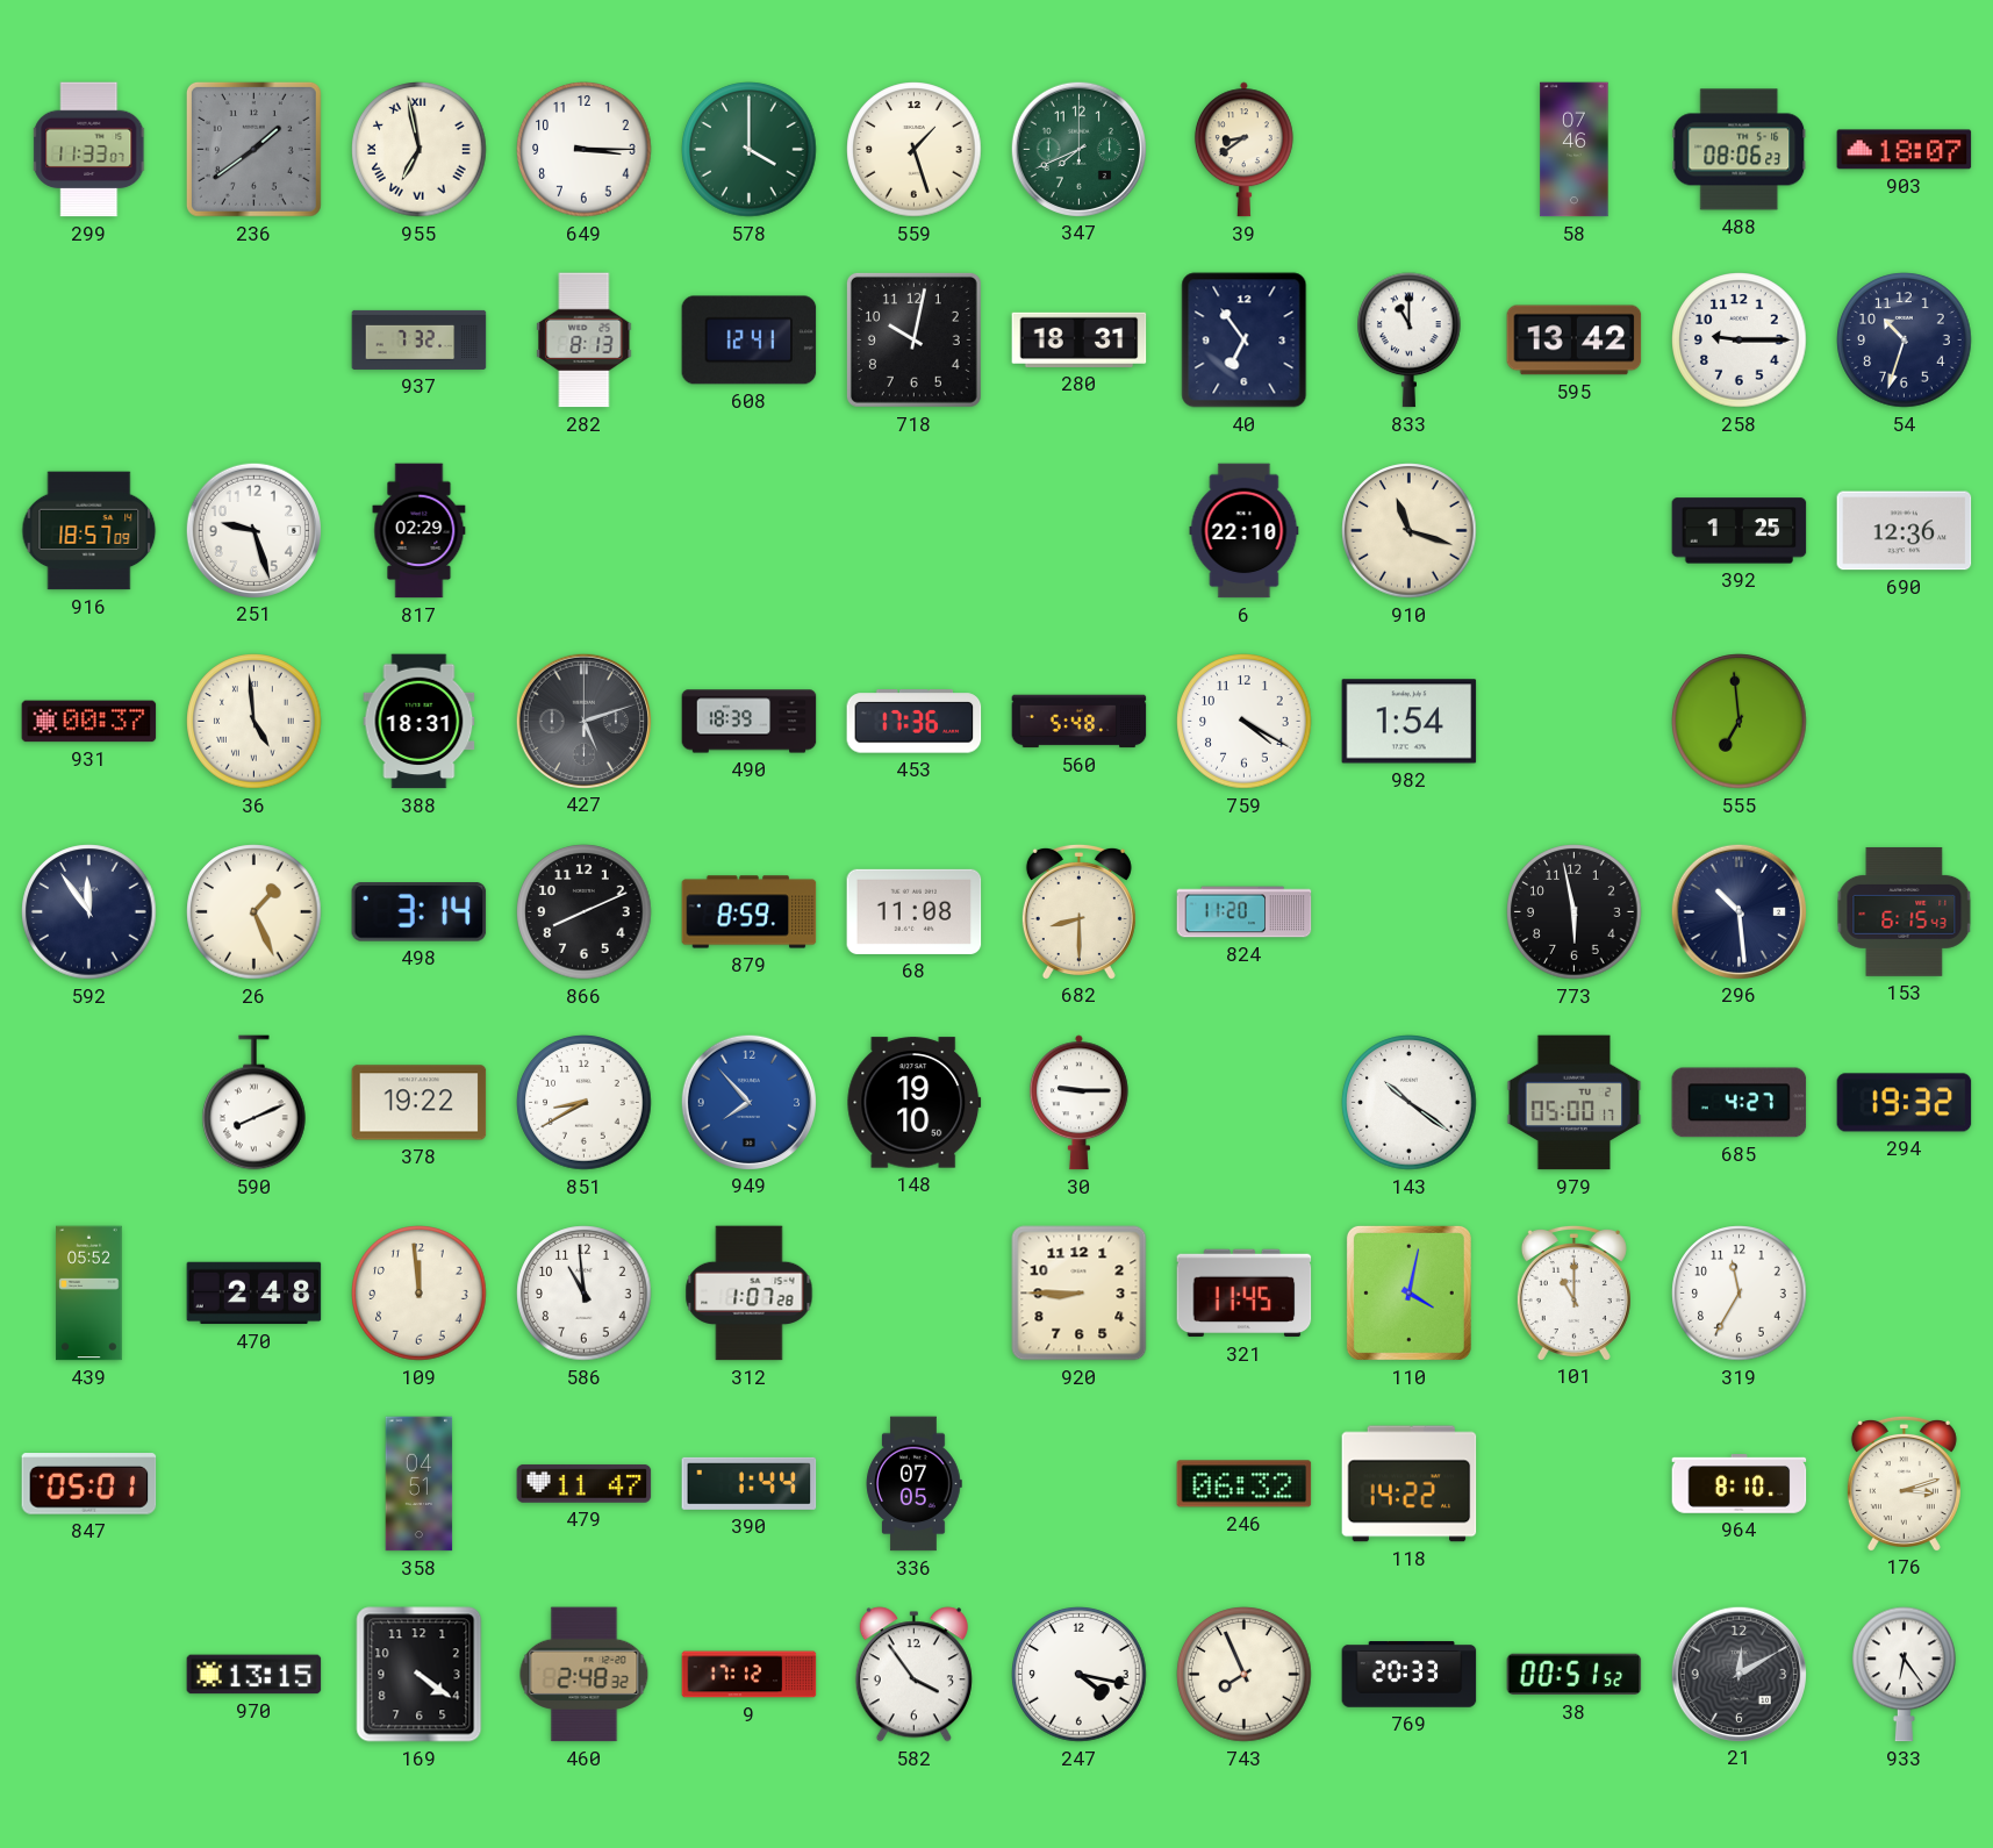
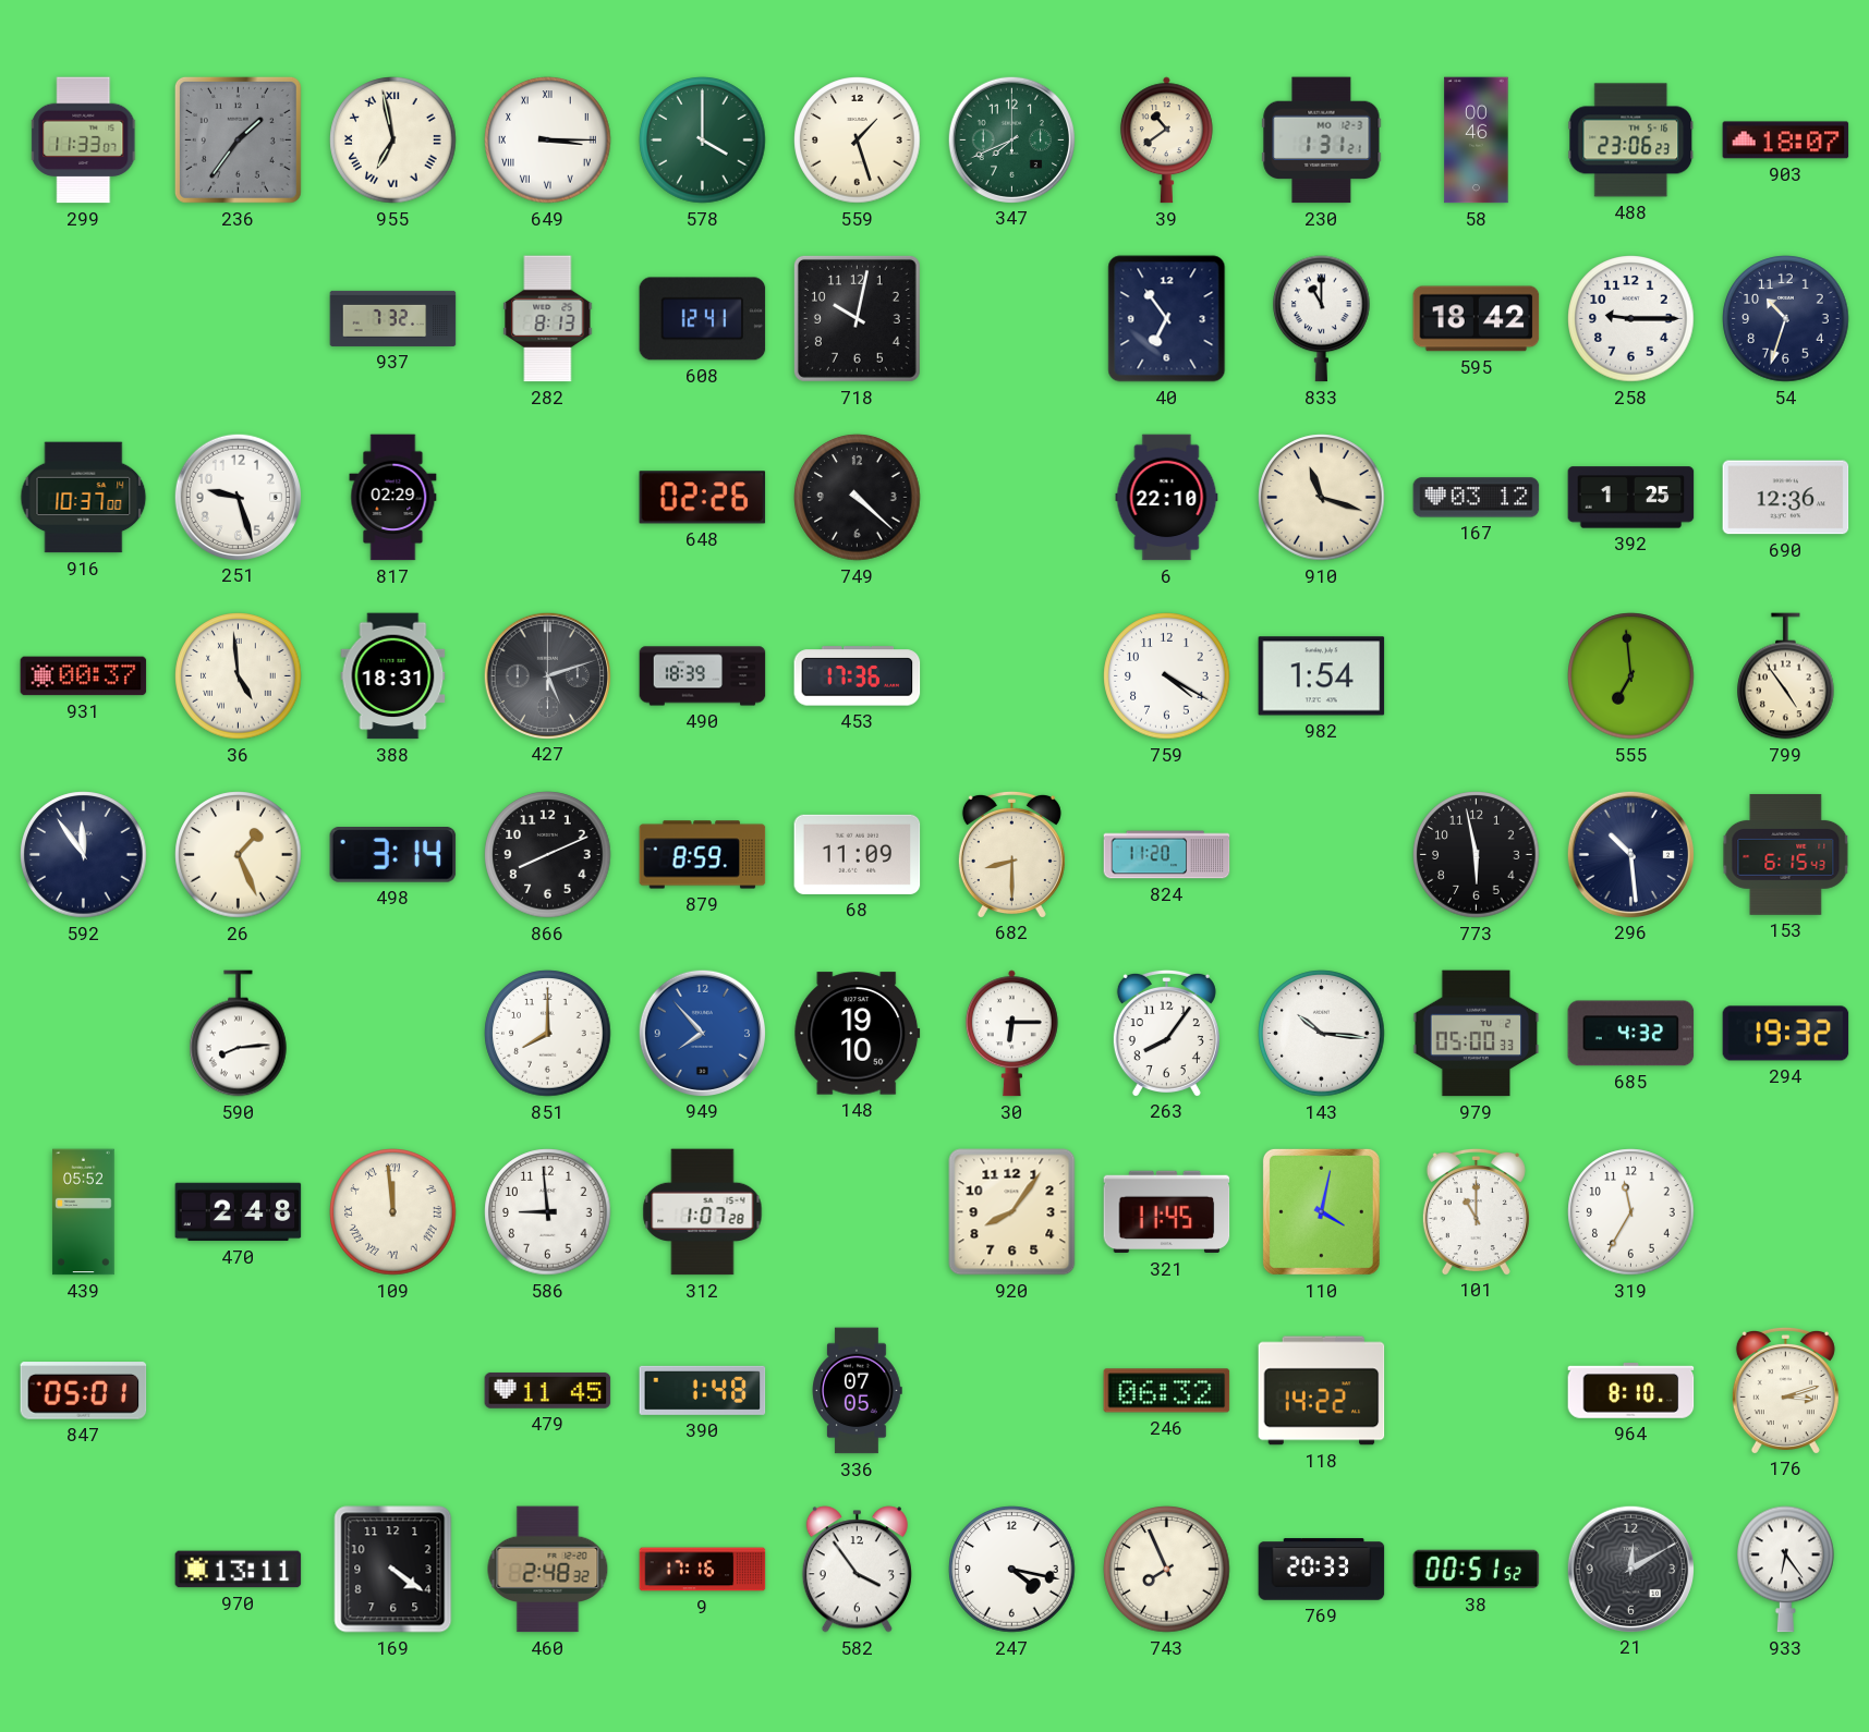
236: 1:39 -> 1:36 (238, 139)
649 numerals: Arabic -> Roman (548, 141)
39: 8:39 -> 10:39 (1166, 141)
230: none -> 1:31 (1322, 141)
58: 07:46 -> 00:46 (1477, 141)
488: 08:06 -> 23:06 (1631, 141)
280: 18:31 -> none (1080, 339)
595: 13:42 -> 18:42 (1477, 319)
916: 18:57 -> 10:37 (84, 498)
648: none -> 02:26 (703, 498)
749: none -> 4:22 (858, 498)
167: none -> 03:12 (1477, 498)
560: 5:48 -> none (1080, 722)
799: none -> 4:54 (1786, 676)
68: 11:08 -> 11:09 (858, 854)
590: 8:11 -> 8:14 (239, 1034)
378: 19:22 -> none (420, 1103)
851: 8:40 -> 8:00 (548, 1034)
30: 9:15 -> 6:15 (1011, 1034)
263: none -> 8:06 (1166, 1033)
143: 10:21 -> 10:16 (1322, 1034)
979: 05:00:17 -> 05:00:33 (1477, 1034)
685: 4:27 -> 4:32 (1631, 1034)
109 numerals: Arabic -> Roman (393, 1212)
586: 10:59 -> 8:59 (548, 1212)
920: 8:45 -> 8:06 (1012, 1212)
358: 04:51 -> none (420, 1484)
479: 11:47 -> 11:45 (548, 1390)
390: 1:44 -> 1:48 (703, 1390)
970: 13:15 -> 13:11 (239, 1570)
9: 17:12 -> 17:16 (703, 1570)
